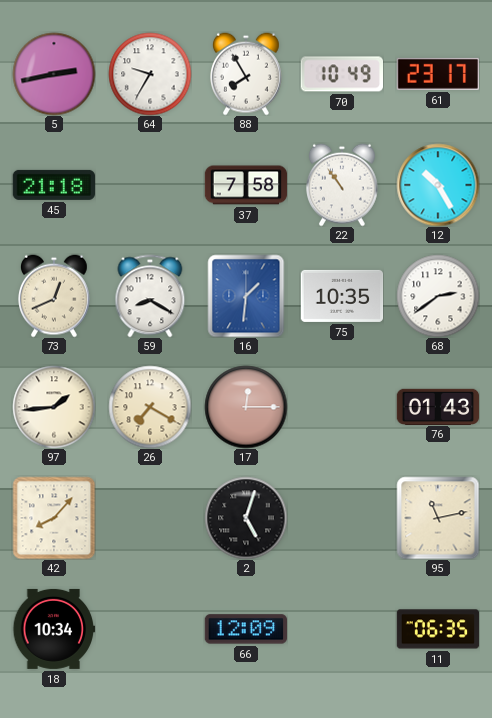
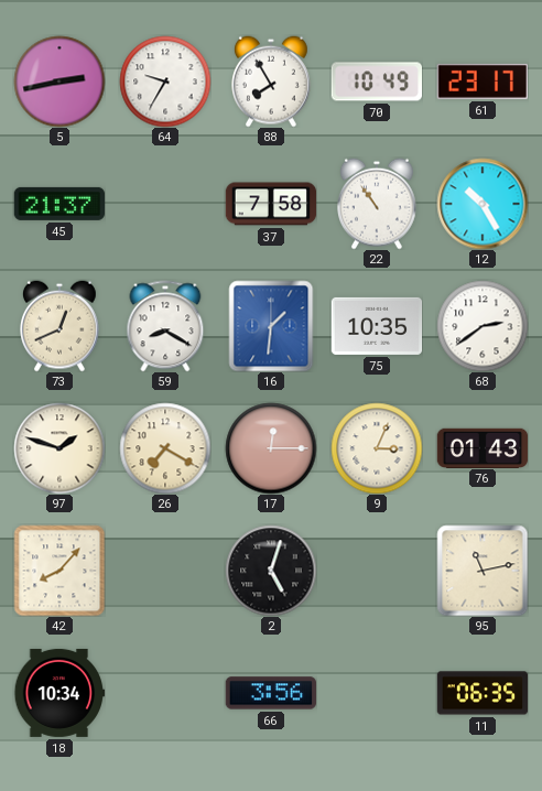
45: 21:18 -> 21:37 (59, 204)
97: 1:44 -> 1:48 (59, 448)
9: none -> 3:04 (377, 448)
66: 12:09 -> 3:56 (270, 693)
